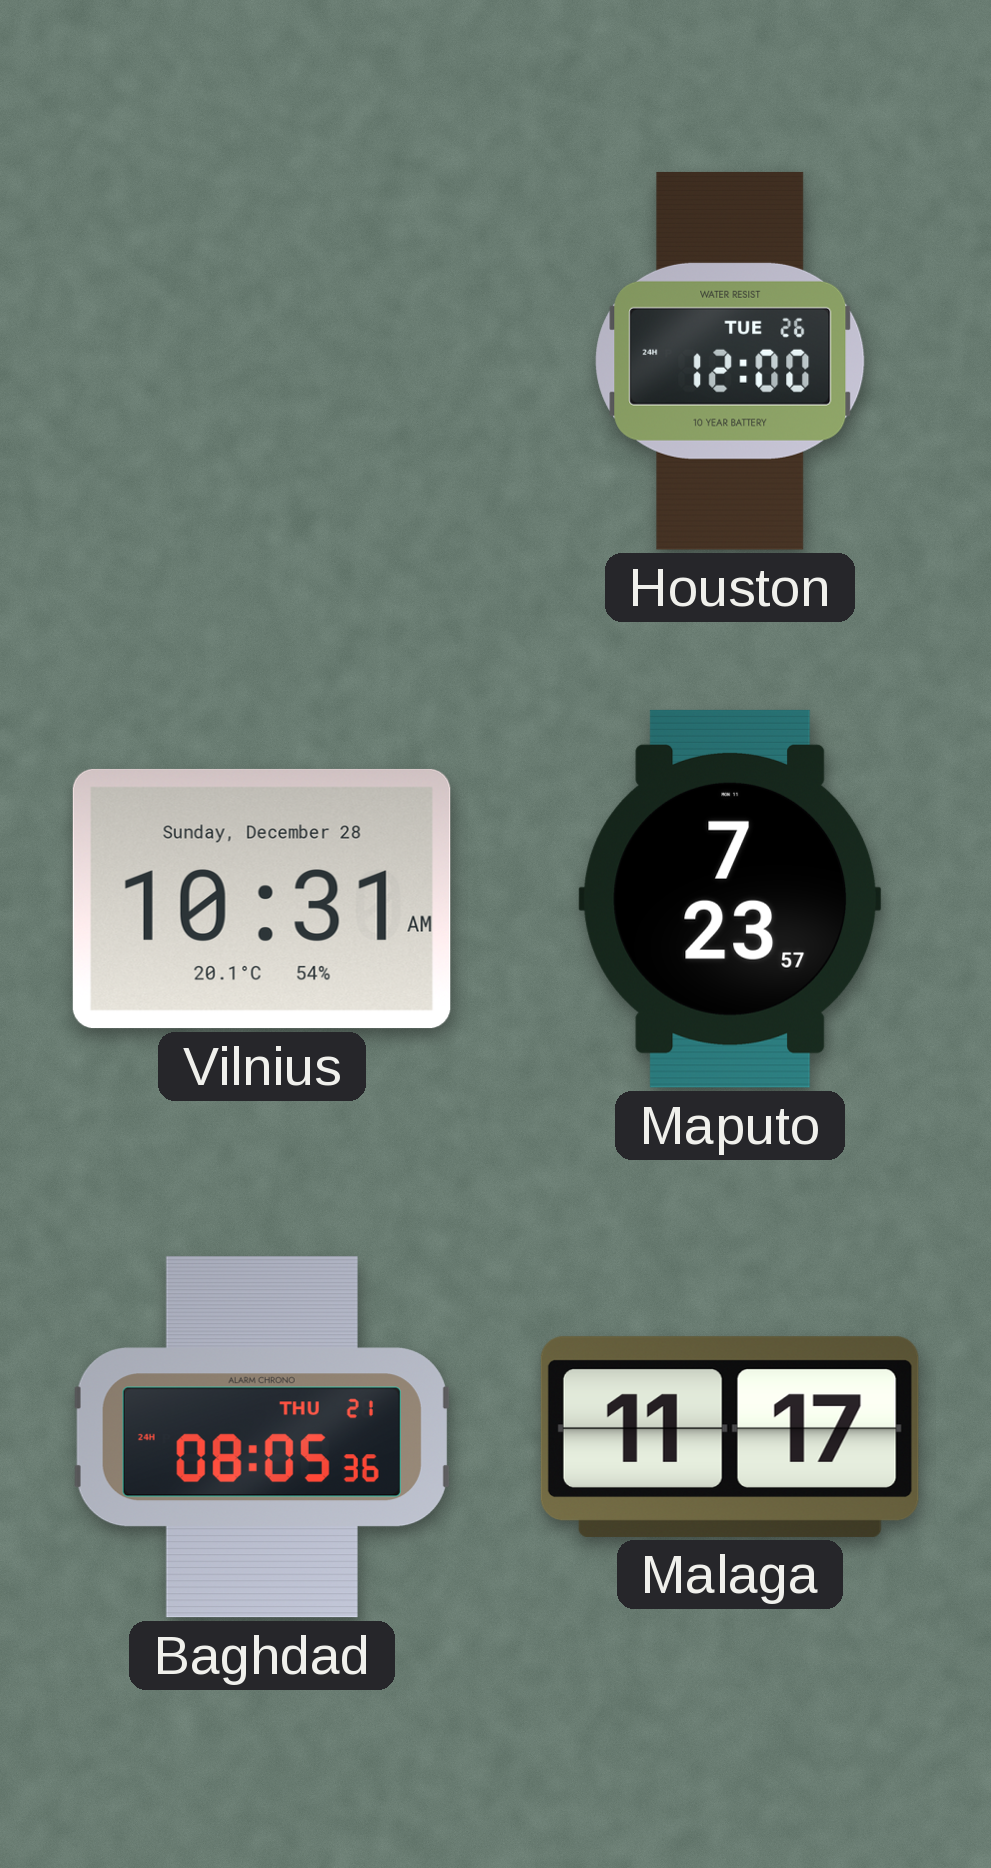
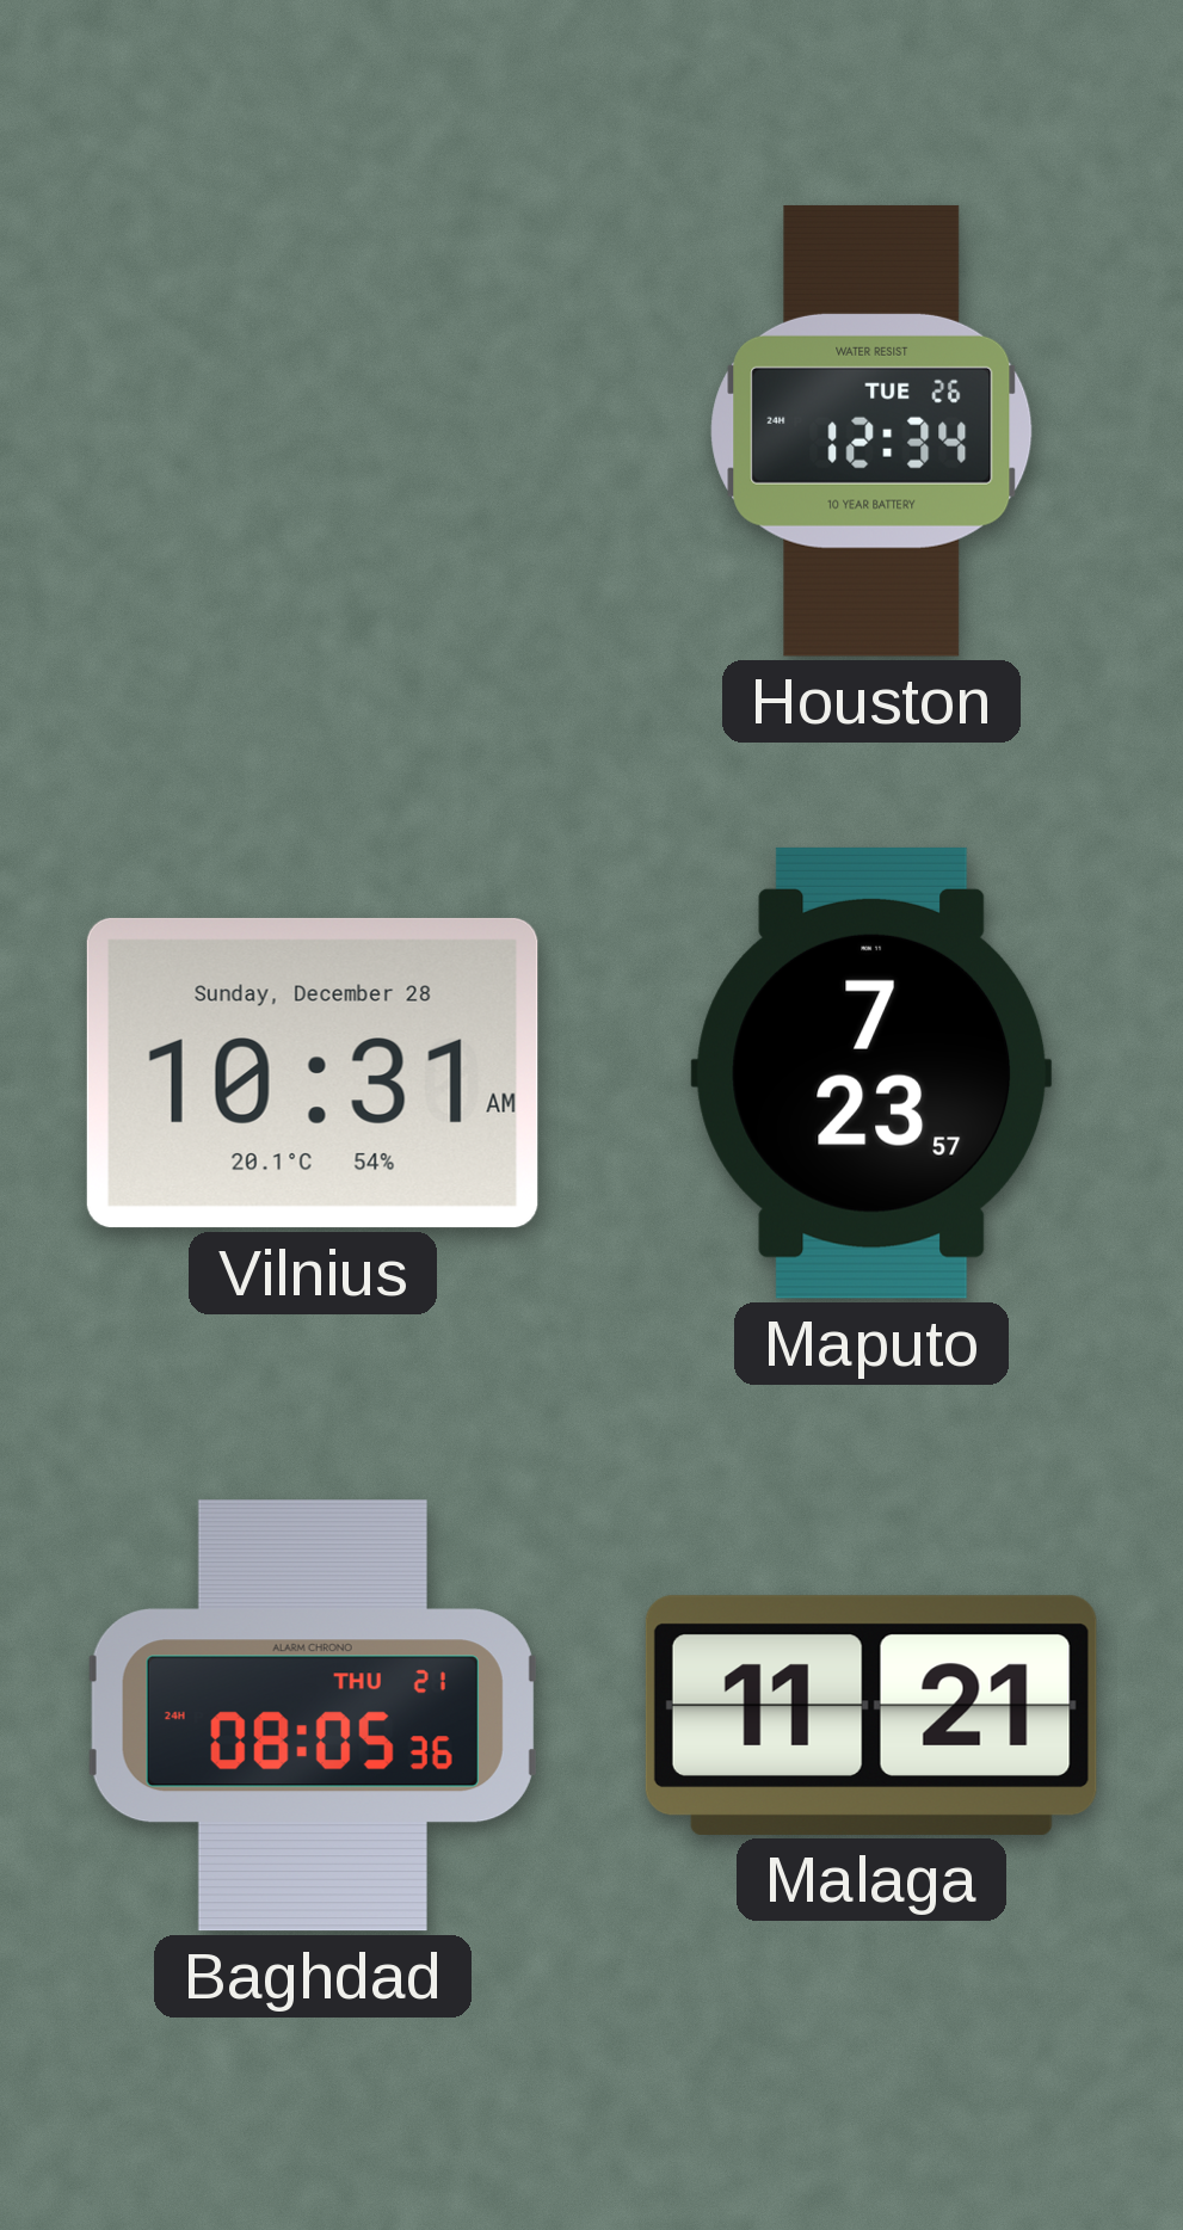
Houston: 12:00 -> 12:34 (871, 431)
Malaga: 11:17 -> 11:21 (871, 1715)
